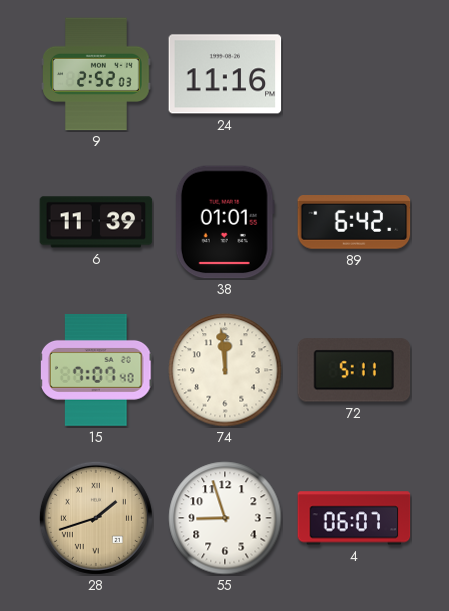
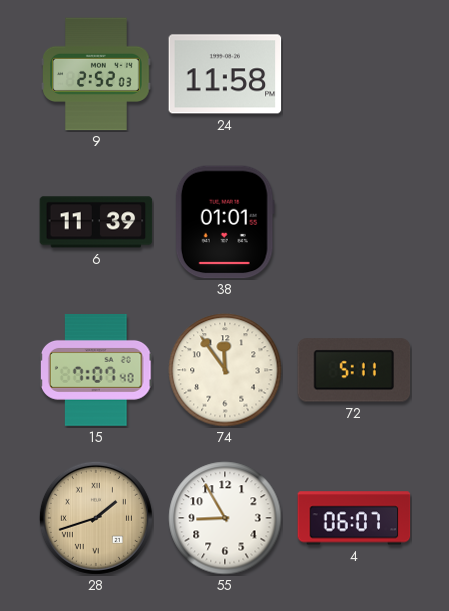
24: 11:16 -> 11:58 (225, 74)
89: 6:42 -> none (354, 223)
74: 11:59 -> 11:54 (225, 370)
55: 8:57 -> 8:55 (225, 518)
